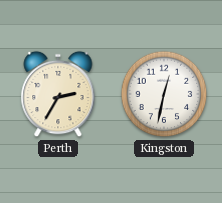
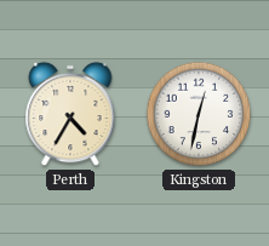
Perth: 2:35 -> 4:35 (70, 114)
